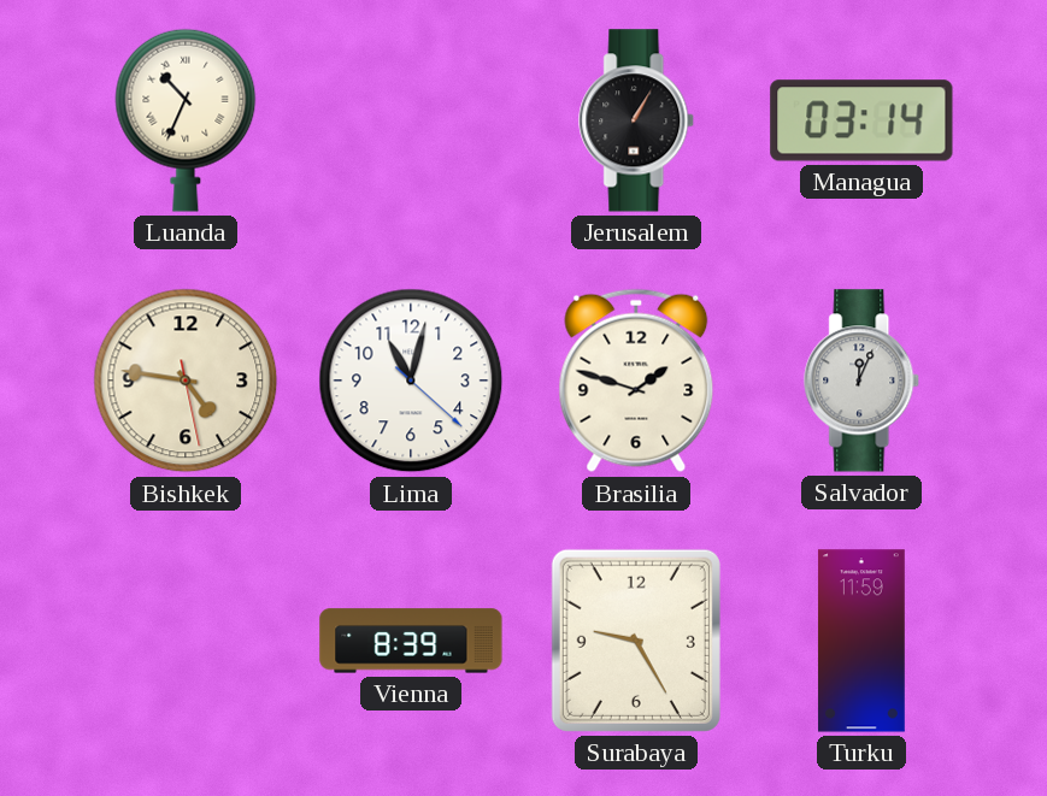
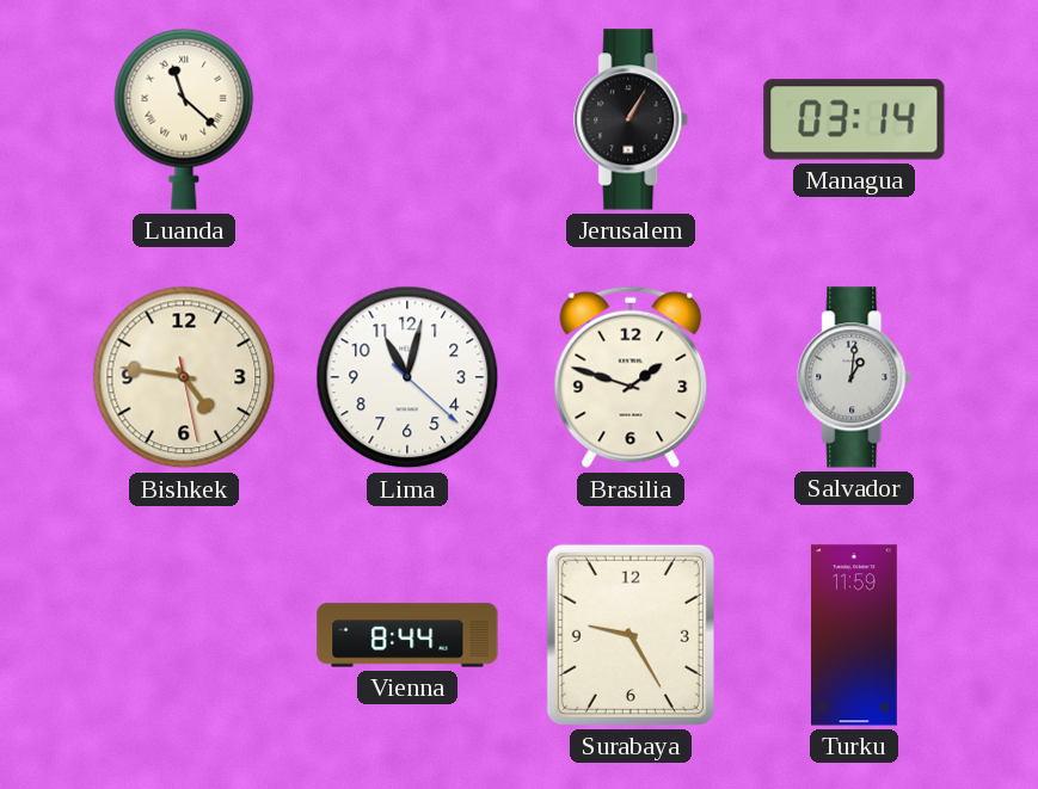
Luanda: 10:34 -> 11:22 (184, 119)
Salvador: 12:04 -> 1:01 (855, 377)
Vienna: 8:39 -> 8:44 (407, 635)
